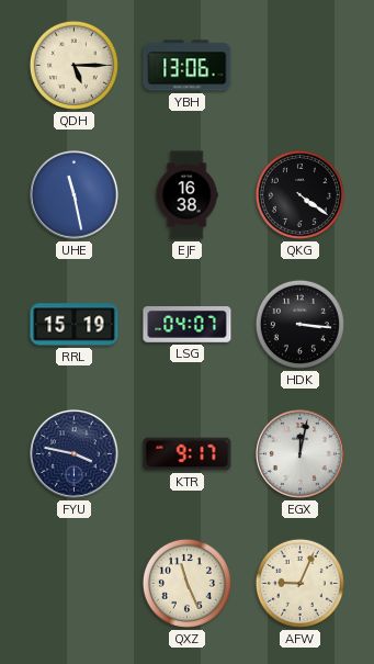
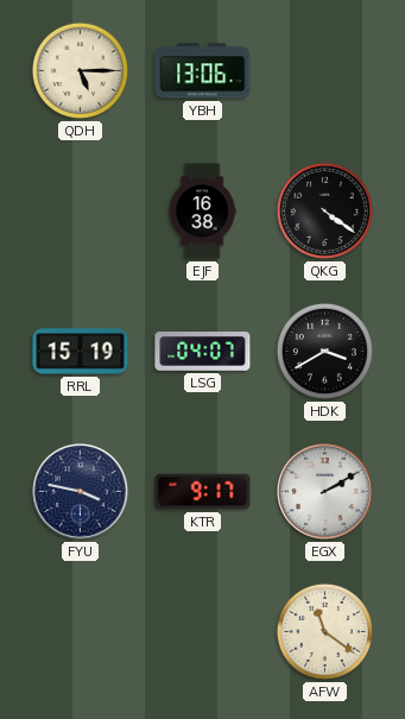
UHE: 11:28 -> none (75, 195)
HDK: 3:16 -> 3:40 (324, 351)
EGX: 12:02 -> 2:10 (325, 492)
QXZ: 11:26 -> none (186, 583)
AFW: 9:04 -> 11:21 (324, 631)
